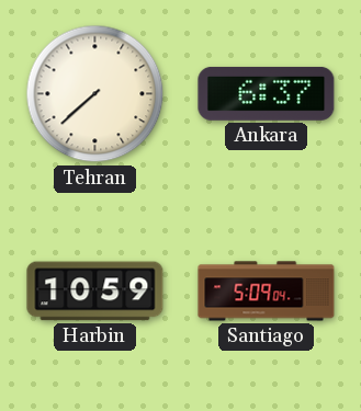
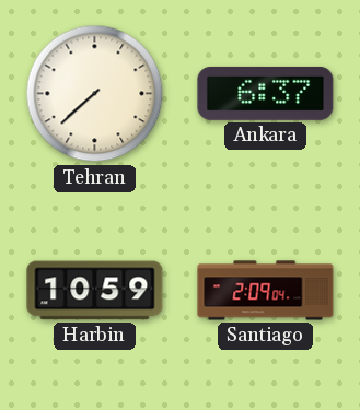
Santiago: 5:09 -> 2:09 (266, 291)
